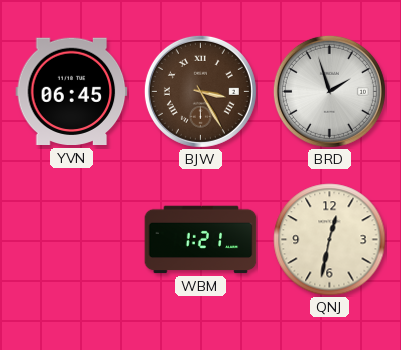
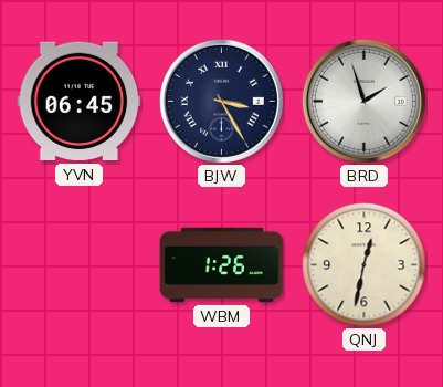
BJW dial: brown -> navy (221, 101)
WBM: 1:21 -> 1:26 (222, 265)
